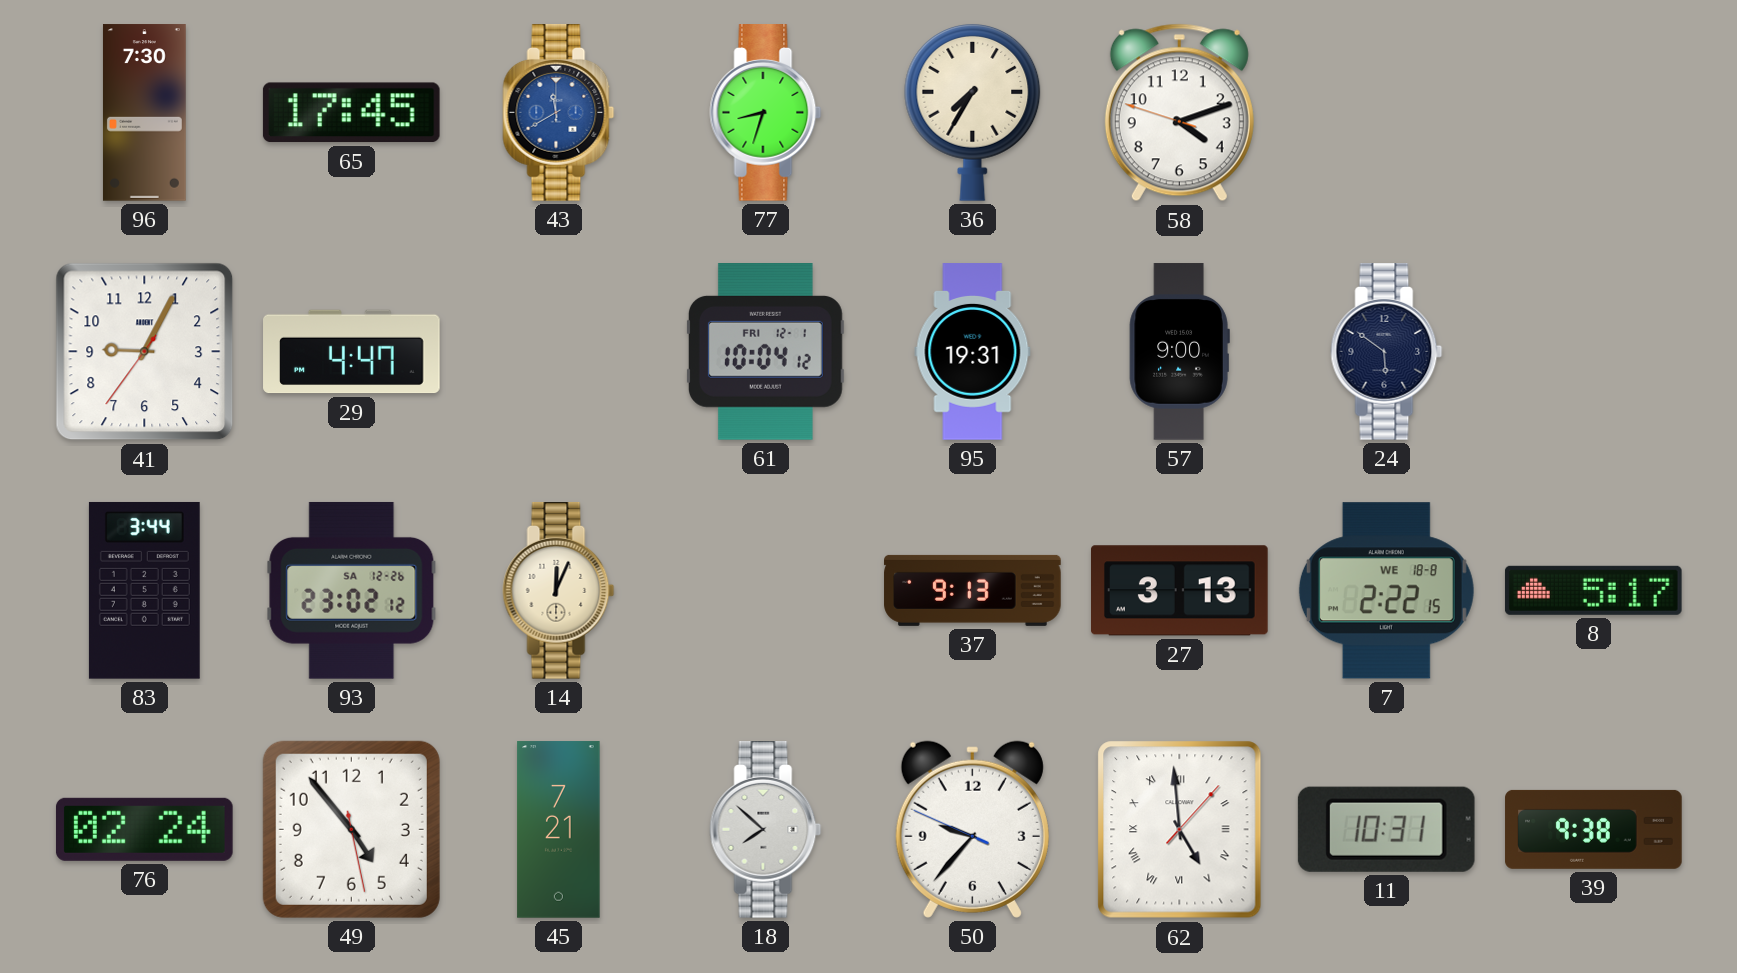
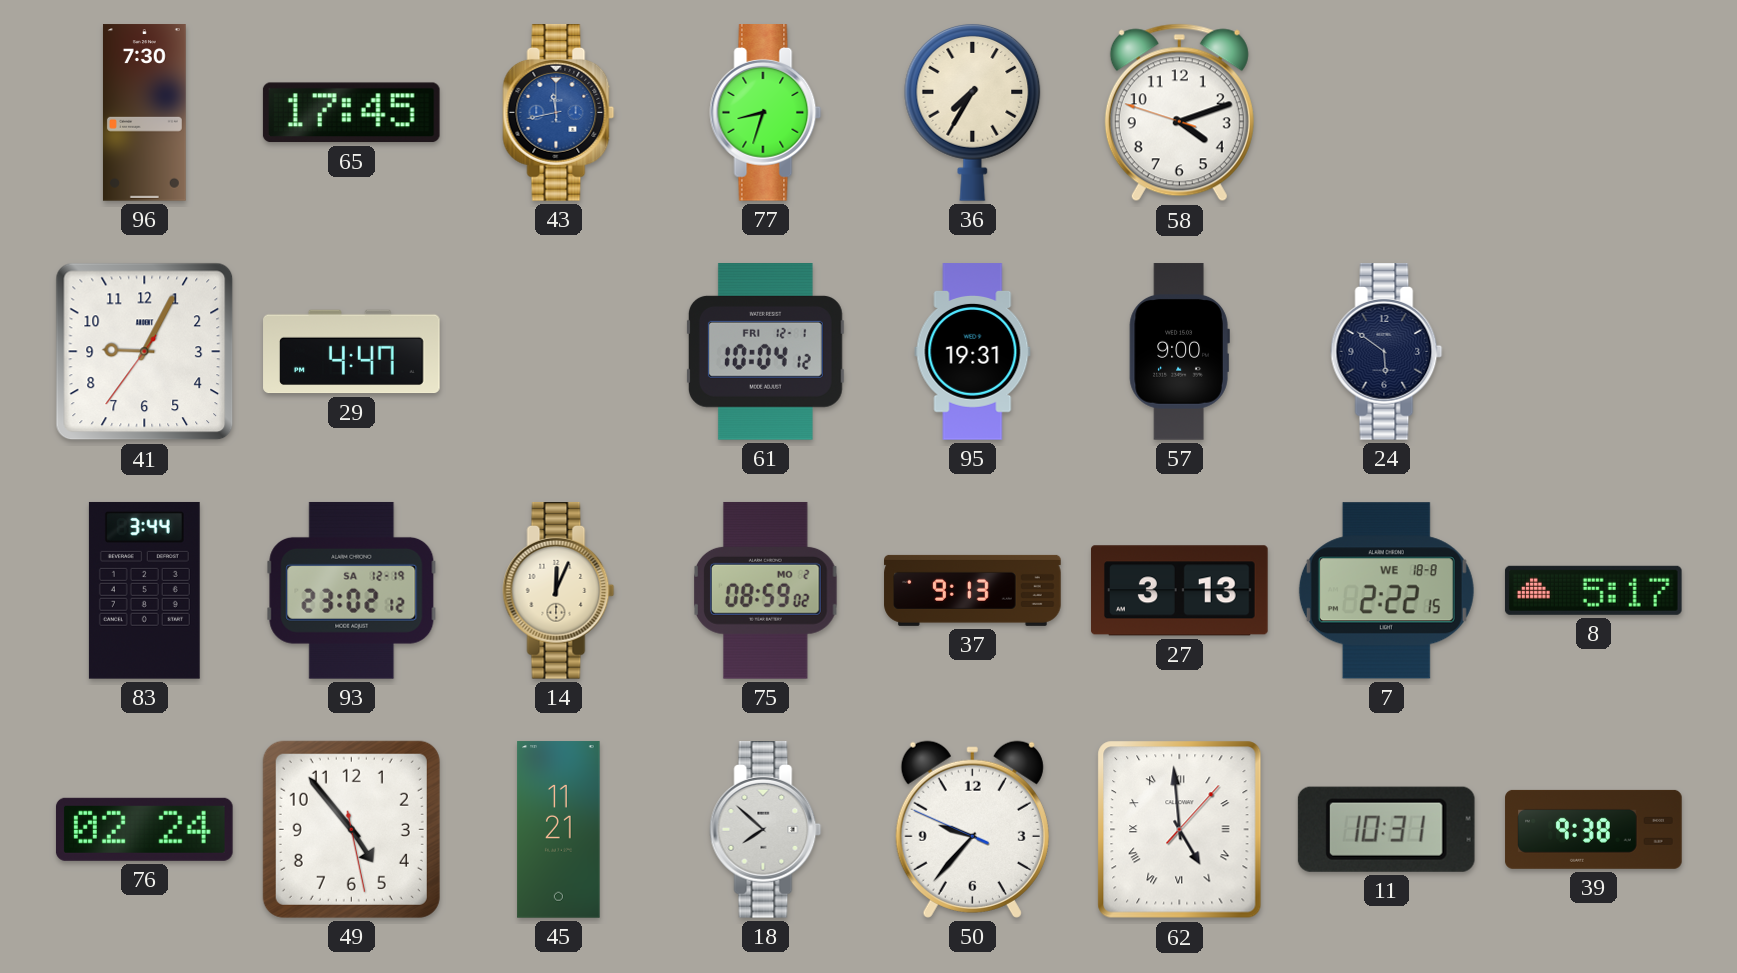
43: 11:40 -> 11:43 (559, 113)
93 date: SA 12-26 -> SA 12-19 (352, 590)
75: none -> 08:59 (766, 590)
45: 7:21 -> 11:21 (559, 830)
